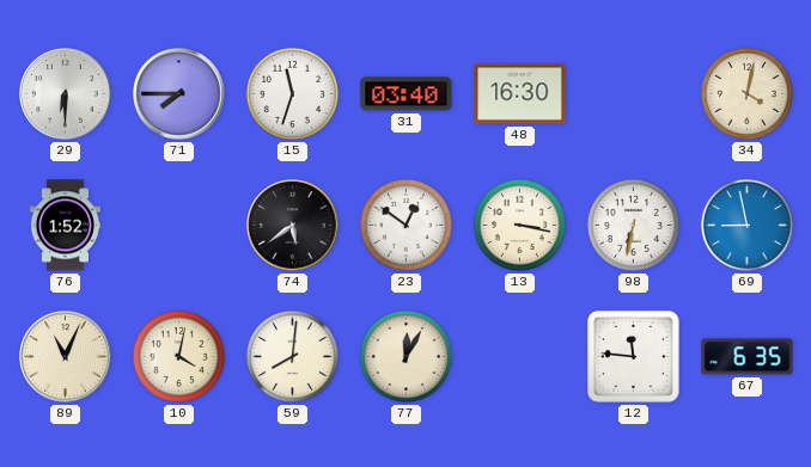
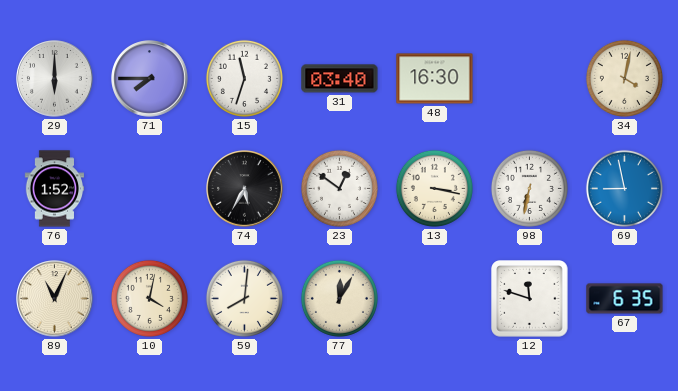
29: 6:30 -> 6:00 (55, 79)
74: 5:39 -> 5:35 (245, 189)
12: 11:46 -> 11:48 (530, 299)
